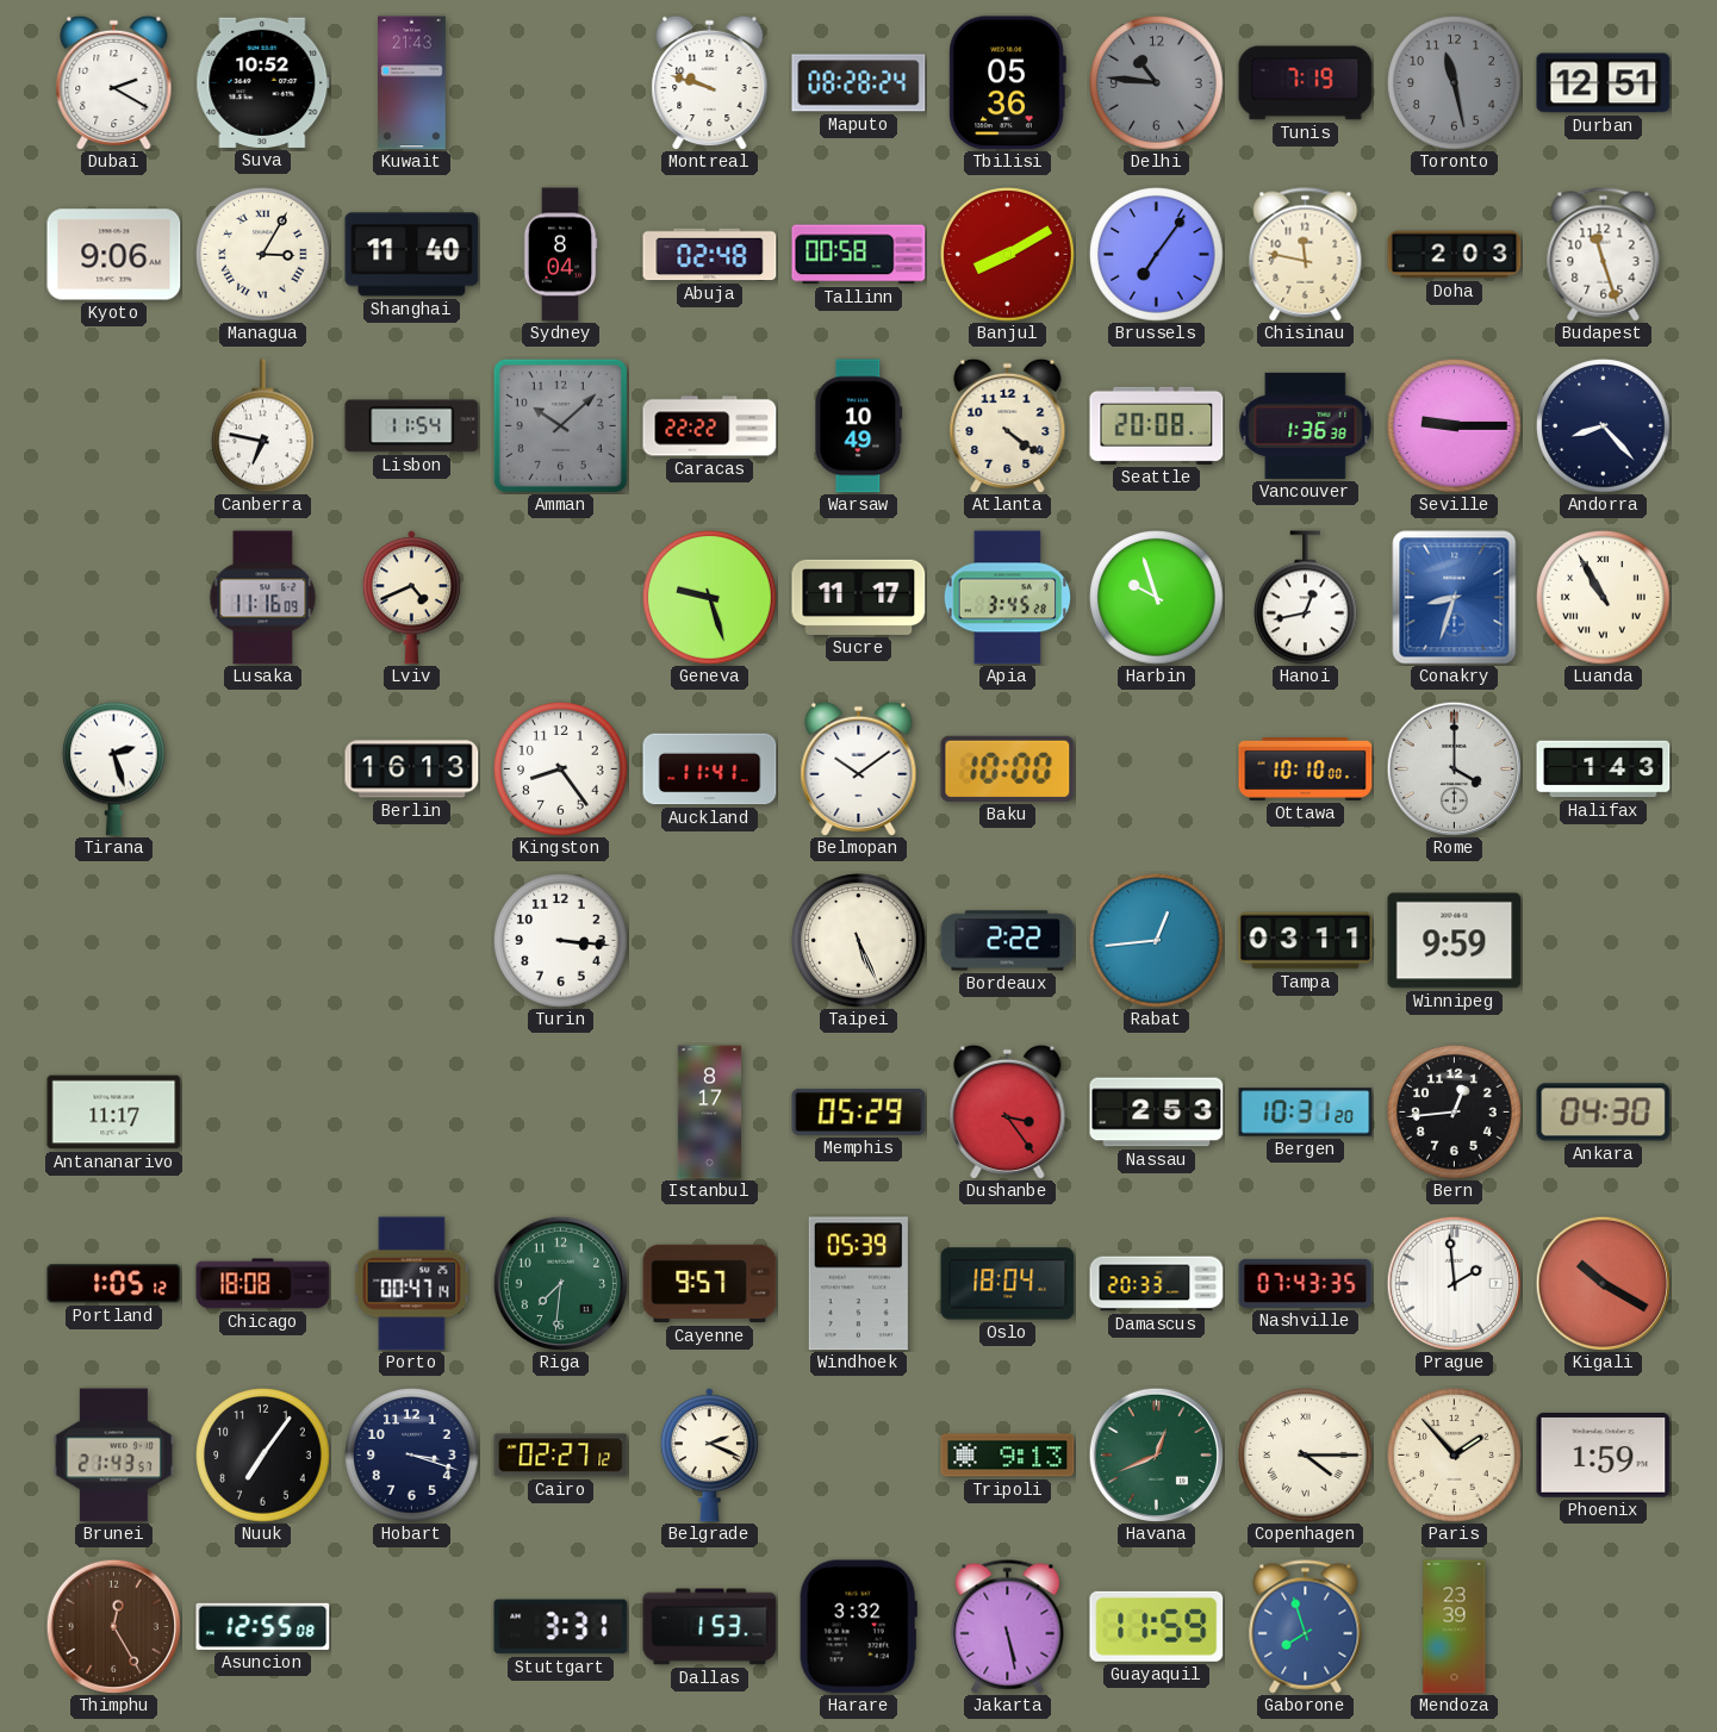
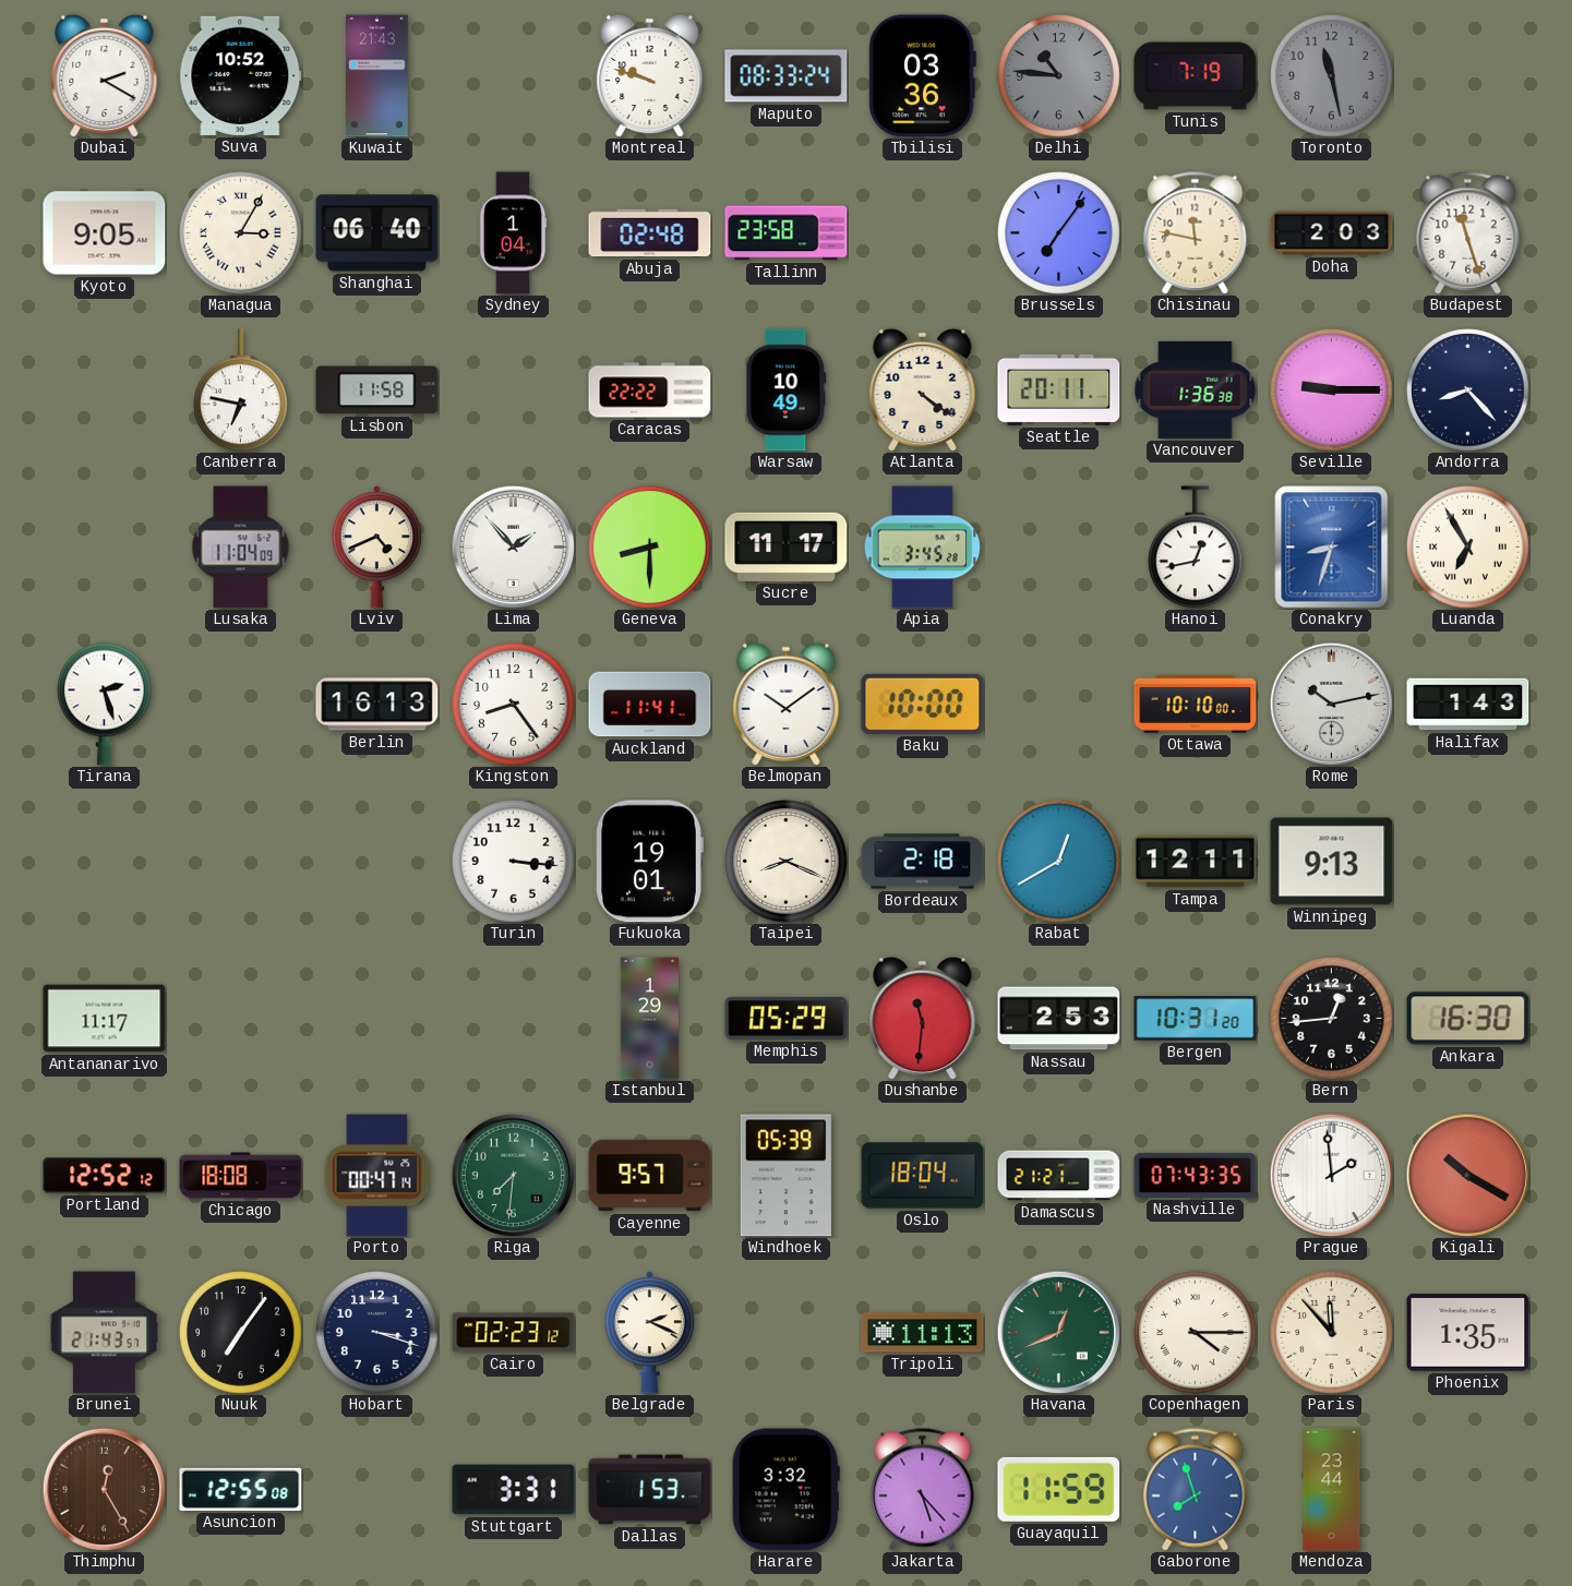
Maputo: 08:28 -> 08:33 (787, 76)
Tbilisi: 05:36 -> 03:36 (922, 76)
Durban: 12:51 -> none (1604, 83)
Kyoto: 9:06 -> 9:05 (105, 233)
Shanghai: 11:40 -> 06:40 (377, 233)
Sydney: 8:04 -> 1:04 (513, 233)
Tallinn: 00:58 -> 23:58 (787, 233)
Banjul: 8:10 -> none (1008, 255)
Lisbon: 11:54 -> 11:58 (377, 391)
Amman: 10:08 -> none (560, 425)
Seattle: 20:08 -> 20:11 (1059, 389)
Lusaka: 11:16 -> 11:04 (241, 548)
Lima: none -> 1:53 (513, 546)
Geneva: 9:27 -> 8:30 (650, 548)
Harbin: 9:57 -> none (1157, 598)
Luanda: 10:55 -> 6:55 (1468, 548)
Rome: 4:00 -> 10:13 (1331, 704)
Fukuoka: none -> 19:01 (649, 862)
Taipei: 5:26 -> 8:19 (787, 862)
Bordeaux: 2:22 -> 2:18 (923, 862)
Rabat: 12:44 -> 12:40 (1059, 862)
Tampa: 03:11 -> 12:11 (1196, 862)
Winnipeg: 9:59 -> 9:13 (1332, 862)
Istanbul: 8:17 -> 1:29 (650, 1019)
Dushanbe: 3:24 -> 11:31 (923, 1018)
Ankara: 04:30 -> 16:30 (1468, 1019)
Portland: 1:05 -> 12:52 (105, 1176)
Damascus: 20:33 -> 21:21 (1059, 1176)
Cairo: 02:27 -> 02:23 (514, 1333)
Tripoli: 9:13 -> 11:13 (923, 1333)
Paris: 1:53 -> 11:53 (1332, 1333)
Phoenix: 1:59 -> 1:35 (1468, 1333)
Jakarta: 5:28 -> 5:23 (923, 1490)
Mendoza: 23:39 -> 23:44 (1332, 1490)
